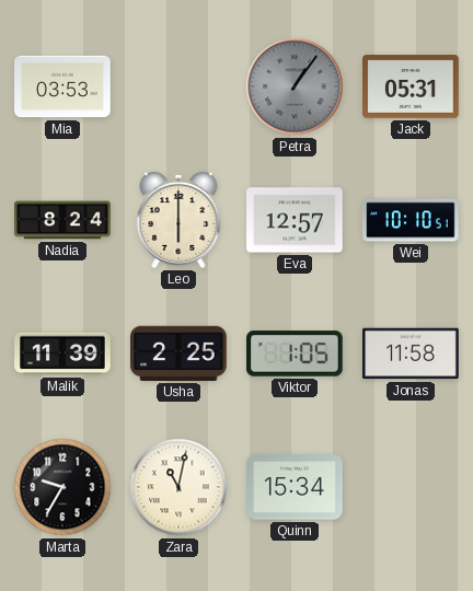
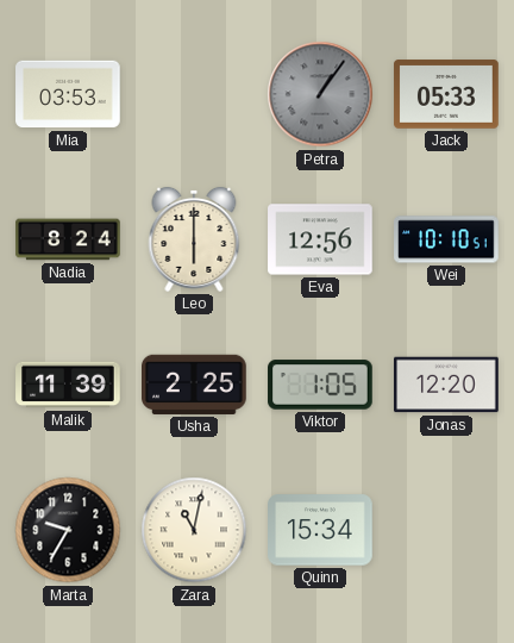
Jack: 05:31 -> 05:33 (446, 94)
Eva: 12:57 -> 12:56 (320, 239)
Jonas: 11:58 -> 12:20 (446, 385)
